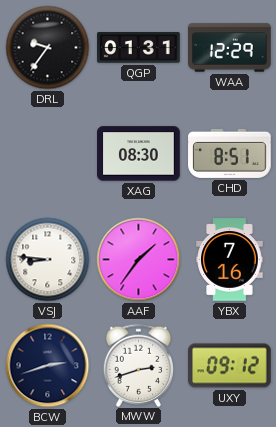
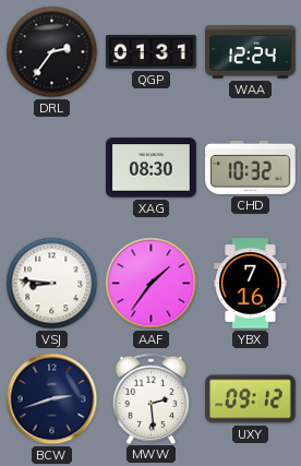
DRL: 9:36 -> 2:36 (52, 52)
WAA: 12:29 -> 12:24 (251, 52)
CHD: 8:51 -> 10:32 (251, 167)
MWW: 2:42 -> 2:29 (152, 398)
